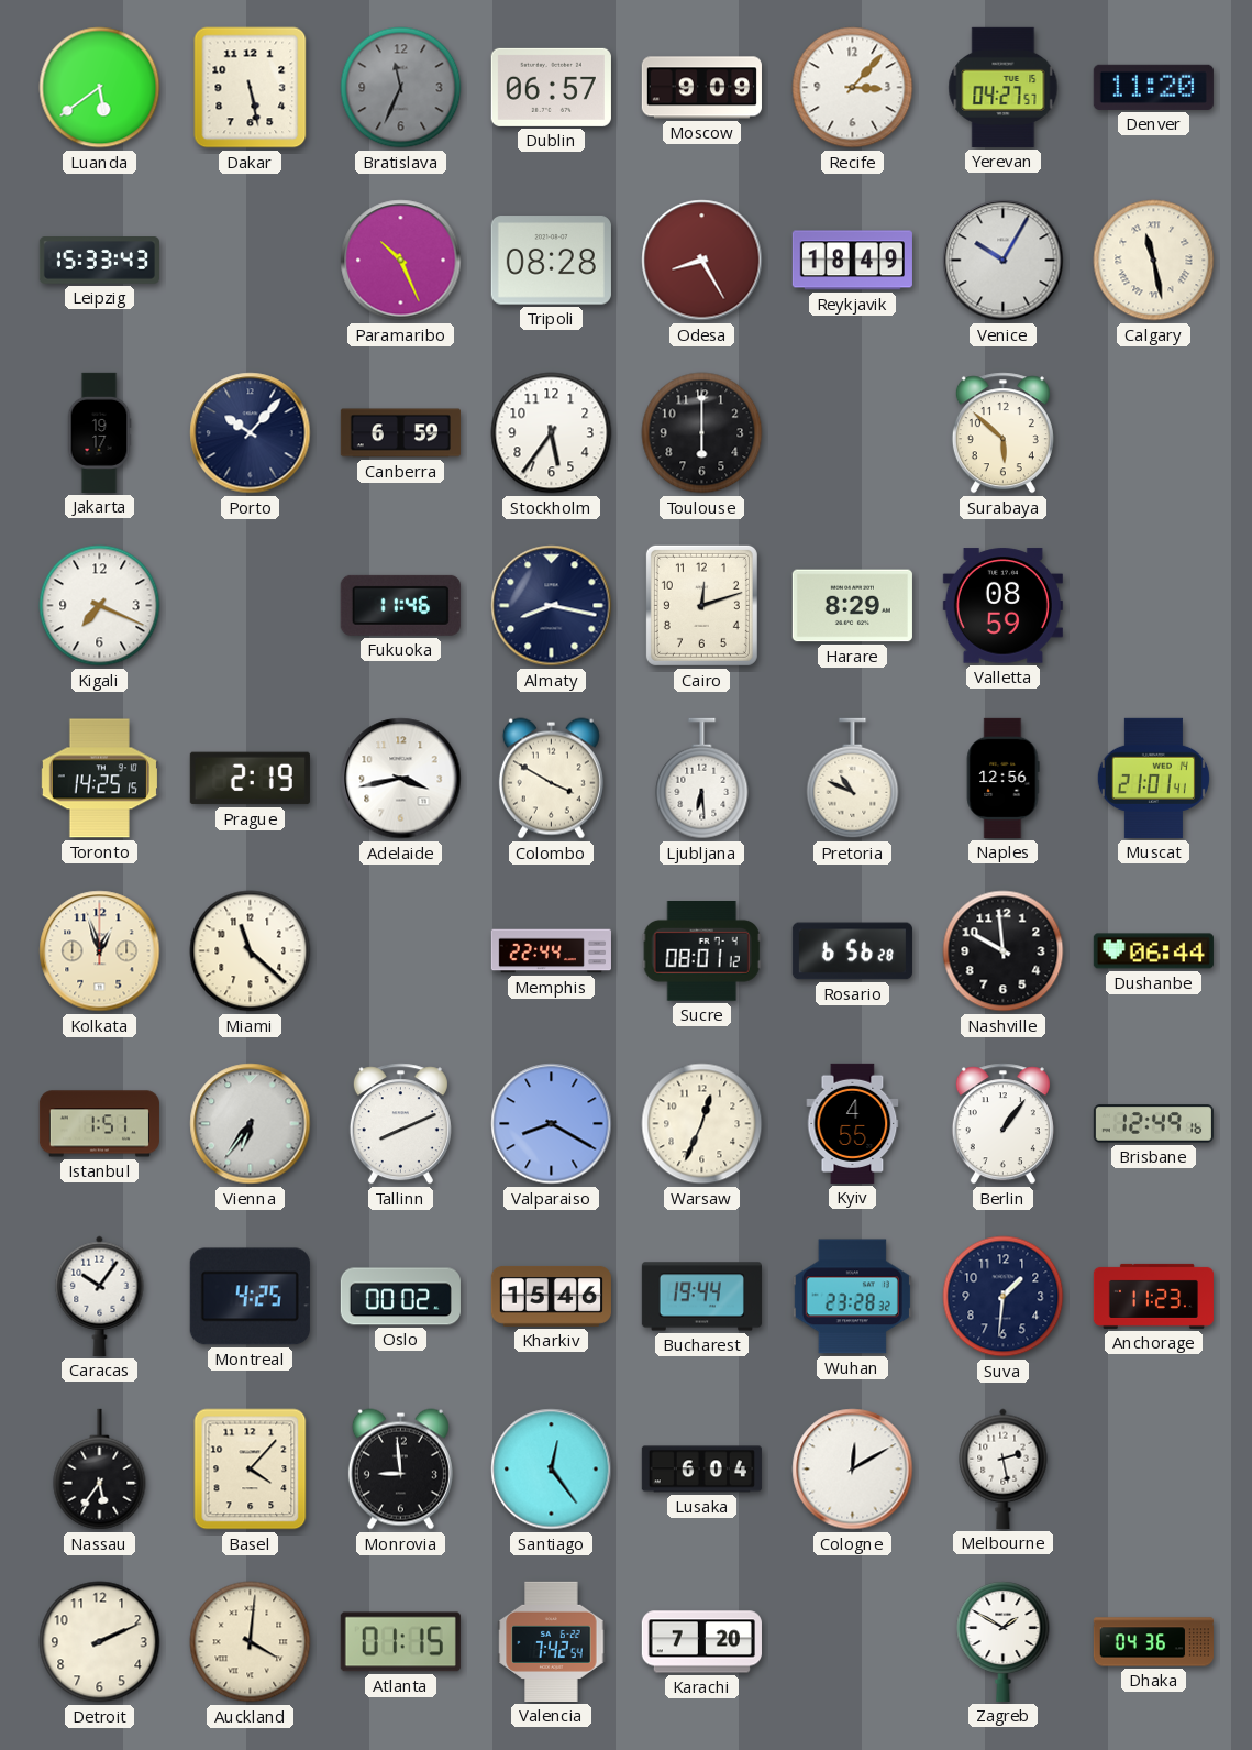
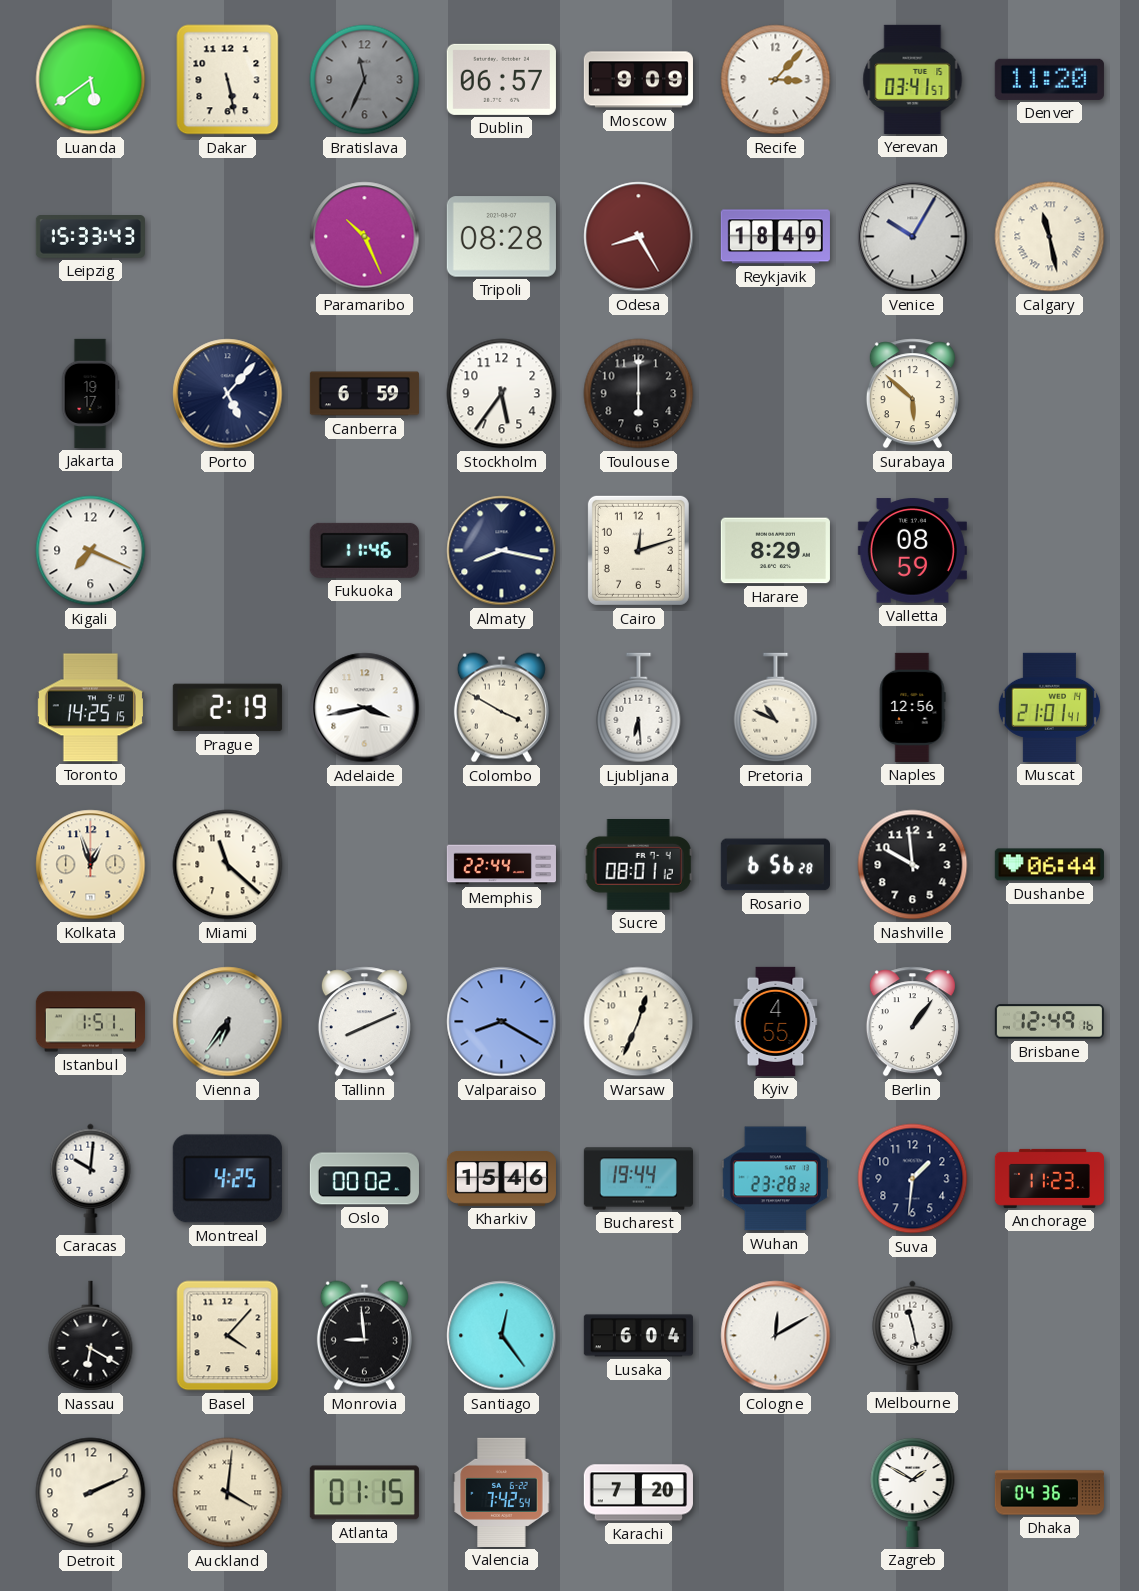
Yerevan: 04:27 -> 03:41 (913, 79)
Porto: 10:07 -> 5:07 (228, 394)
Caracas: 10:06 -> 10:01 (91, 1178)
Nassau: 5:36 -> 6:20 (91, 1336)
Melbourne: 2:28 -> 11:28 (913, 1335)
